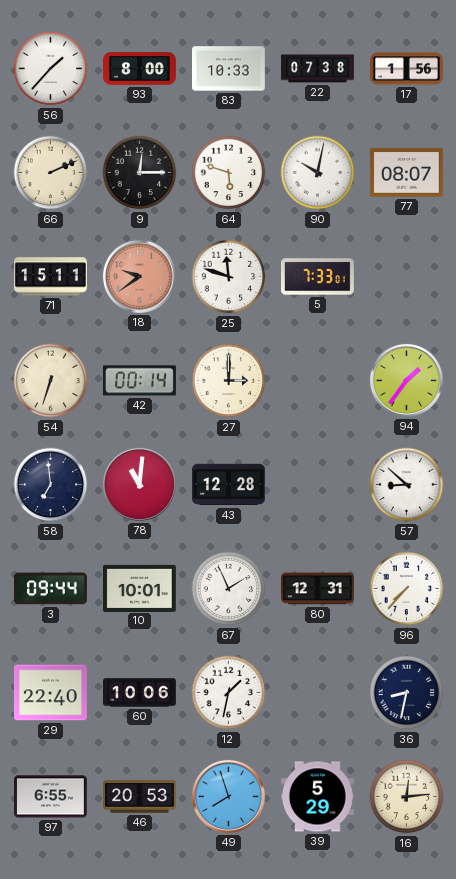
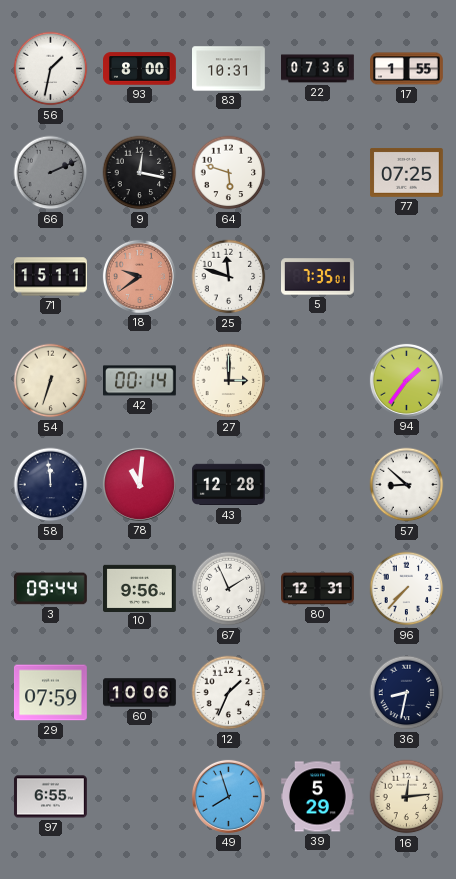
56: 1:37 -> 1:32 (51, 69)
83: 10:33 -> 10:31 (229, 69)
22: 07:38 -> 07:36 (318, 69)
17: 1:56 -> 1:55 (407, 69)
66 dial: cream -> grey (51, 173)
9: 12:15 -> 12:17 (140, 173)
90: 10:02 -> none (318, 173)
77: 08:07 -> 07:25 (407, 173)
5: 7:33 -> 7:35 (318, 277)
58: 6:59 -> 11:59 (51, 485)
10: 10:01 -> 9:56 (140, 588)
29: 22:40 -> 07:59 (51, 693)
12: 1:32 -> 1:34 (229, 693)
46: 20:53 -> none (140, 797)
